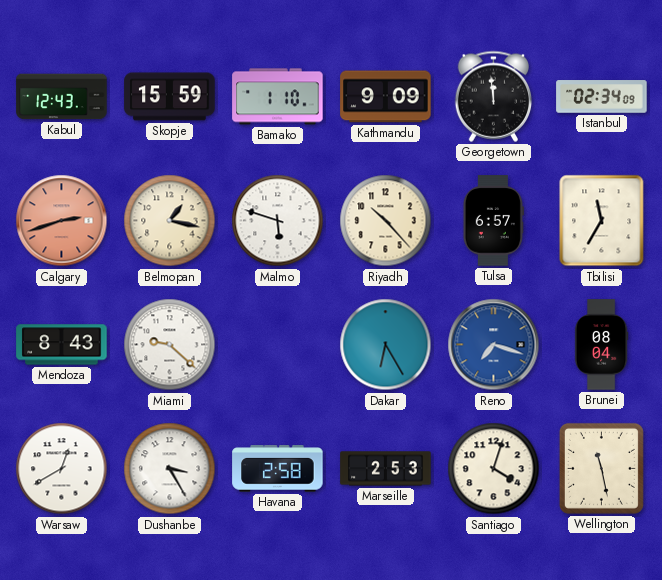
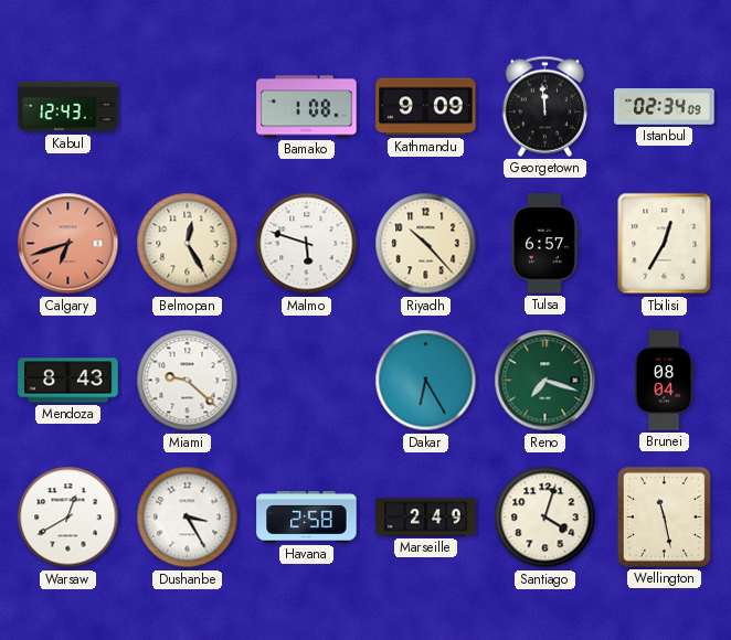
Skopje: 15:59 -> none (170, 97)
Bamako: 1:10 -> 1:08 (307, 107)
Calgary: 2:42 -> 6:42 (68, 244)
Belmopan: 1:17 -> 12:25 (188, 244)
Tbilisi: 11:35 -> 12:35 (665, 244)
Reno dial: blue -> green (545, 381)
Marseille: 2:53 -> 2:49 (426, 518)
